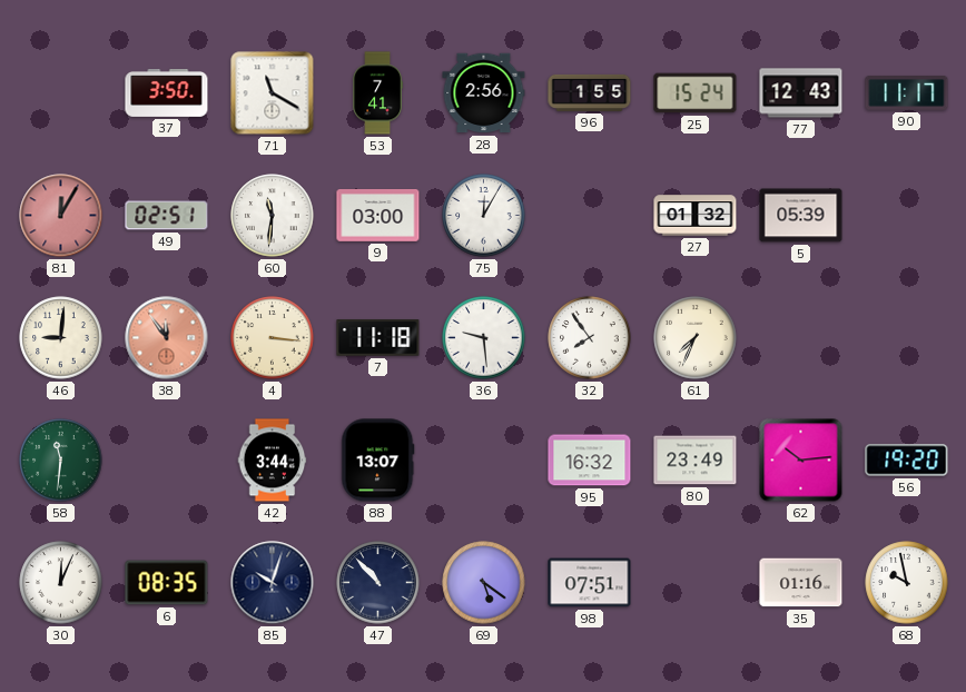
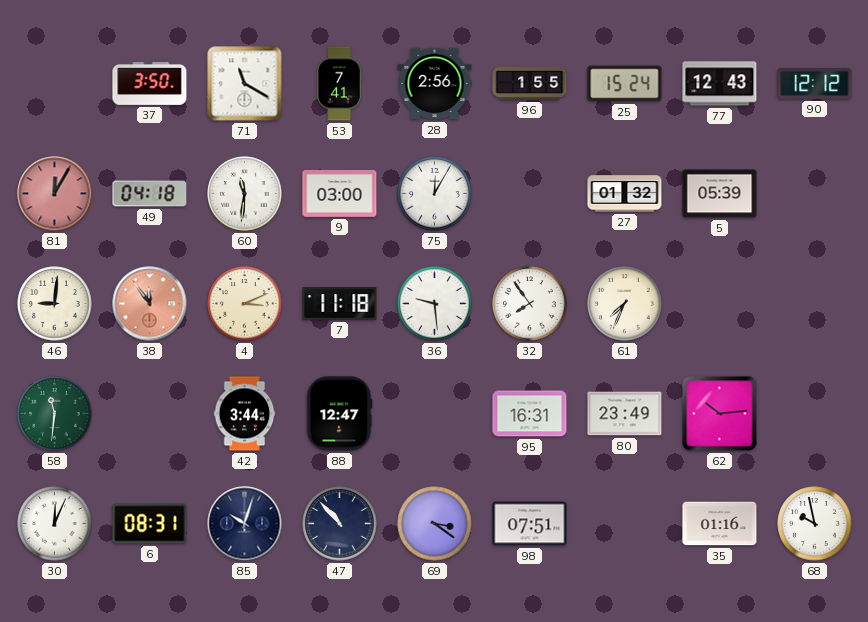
90: 11:17 -> 12:12 (815, 84)
49: 02:51 -> 04:18 (150, 194)
4: 3:16 -> 3:11 (245, 304)
88: 13:07 -> 12:47 (340, 414)
95: 16:32 -> 16:31 (530, 414)
56: 19:20 -> none (907, 461)
6: 08:35 -> 08:31 (150, 524)
69: 5:21 -> 3:21 (435, 524)
